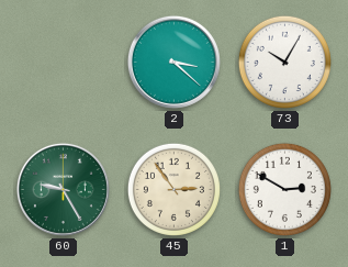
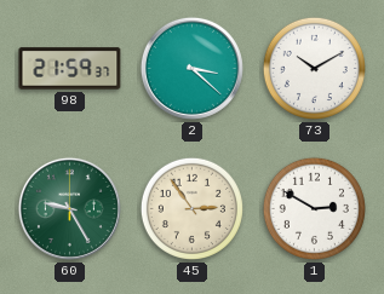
98: none -> 21:59 (70, 69)
73: 10:05 -> 10:10 (314, 68)
